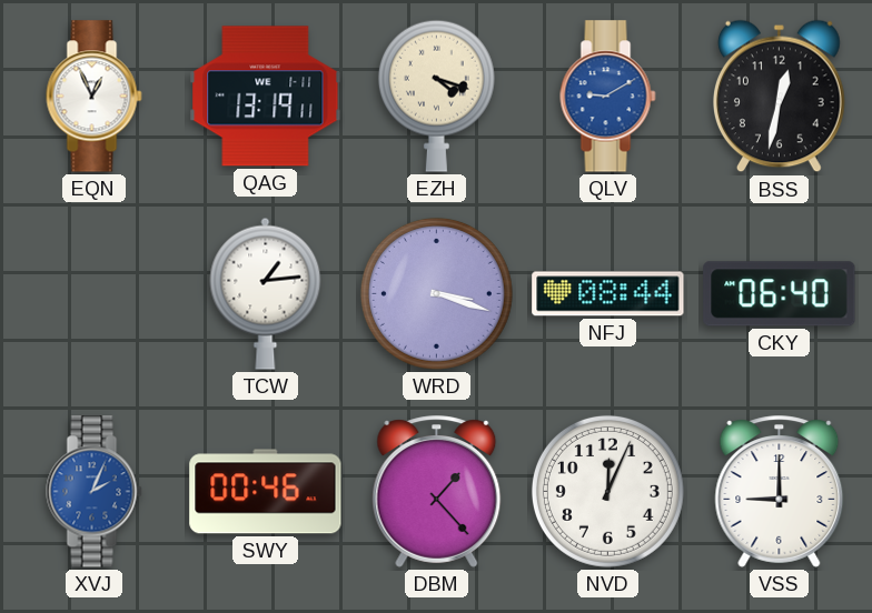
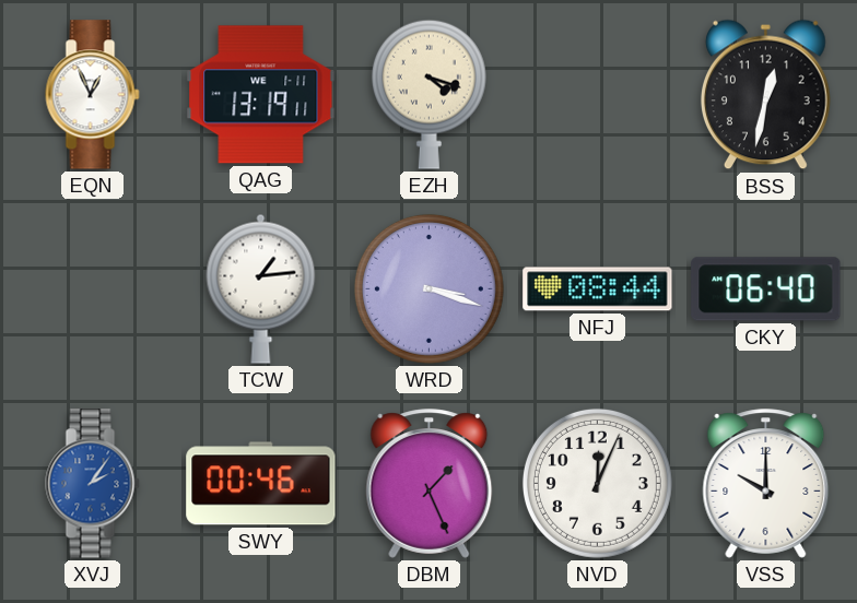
QLV: 9:10 -> none (608, 97)
XVJ: 2:04 -> 2:06 (93, 484)
DBM: 1:23 -> 1:26 (430, 484)
VSS: 9:00 -> 10:00 (766, 484)
